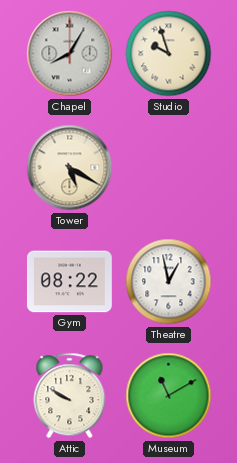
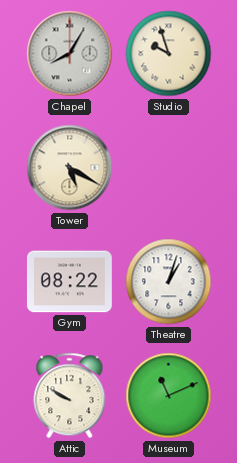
Theatre: 12:58 -> 1:03 (169, 282)
Museum: 11:10 -> 11:11 (169, 396)
